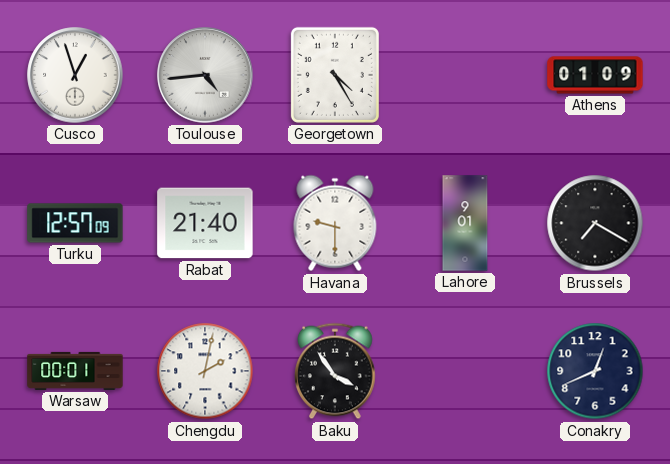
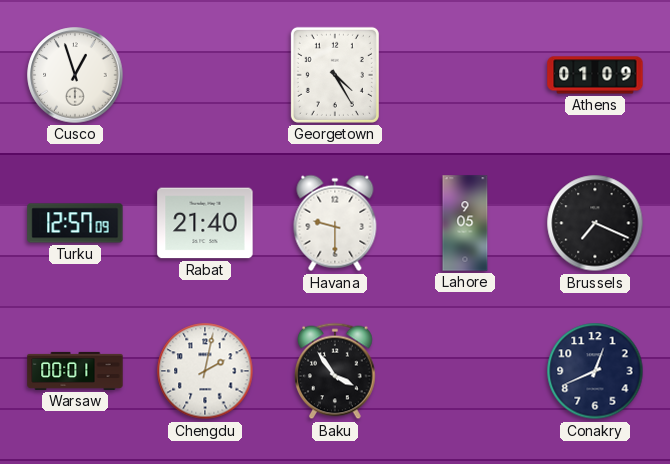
Toulouse: 4:44 -> none (205, 75)
Lahore: 9:01 -> 9:05 (465, 223)
Brussels: 7:20 -> 7:19 (595, 223)
